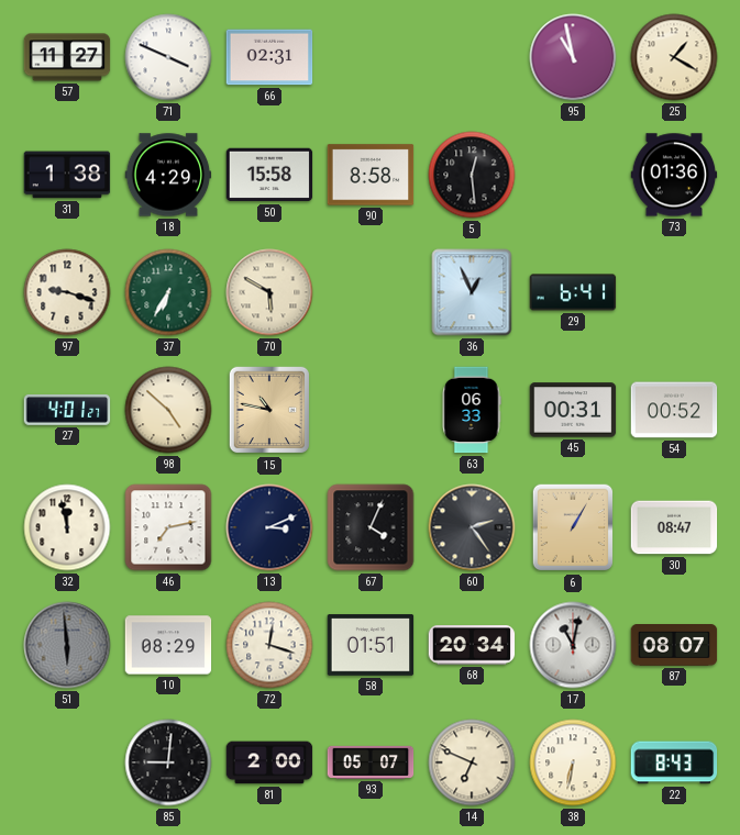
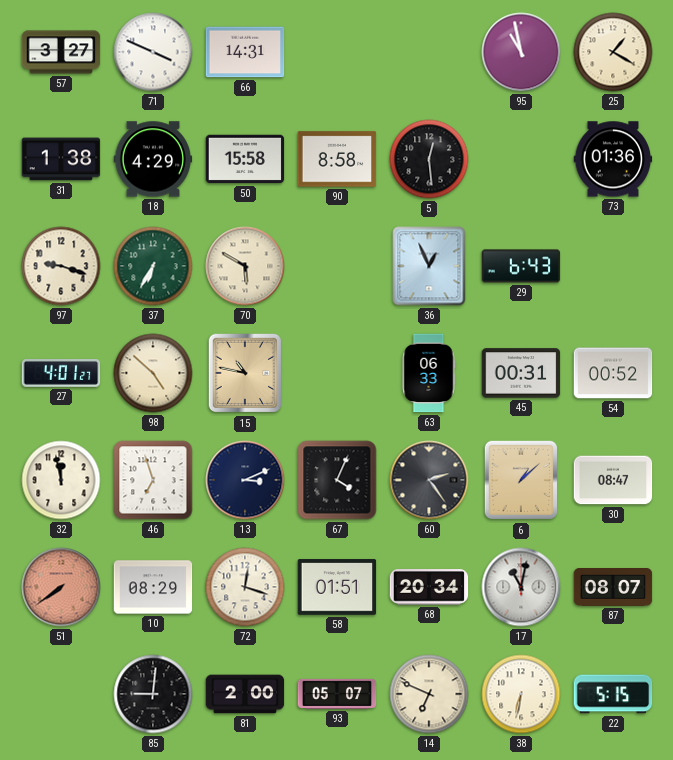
57: 11:27 -> 3:27 (61, 52)
66: 02:31 -> 14:31 (245, 52)
29: 6:41 -> 6:43 (521, 266)
46: 7:13 -> 6:57 (153, 480)
6: 1:05 -> 1:08 (520, 480)
51: 5:59 -> 7:39 (61, 587)
51 dial: grey -> salmon (61, 587)
22: 8:43 -> 5:15 (613, 694)
